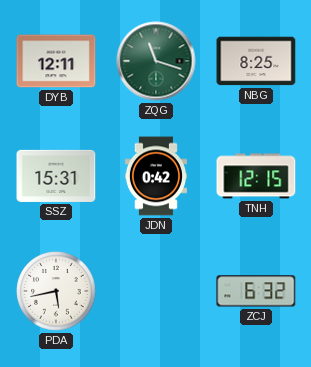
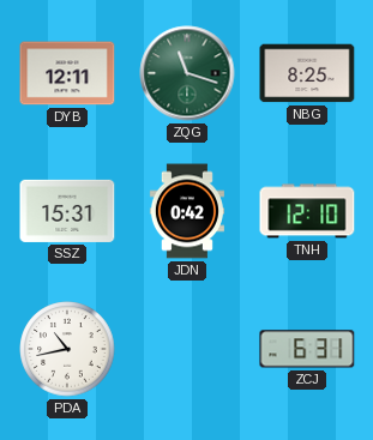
TNH: 12:15 -> 12:10 (307, 211)
PDA: 5:43 -> 10:43 (67, 349)
ZCJ: 6:32 -> 6:31 (307, 349)
